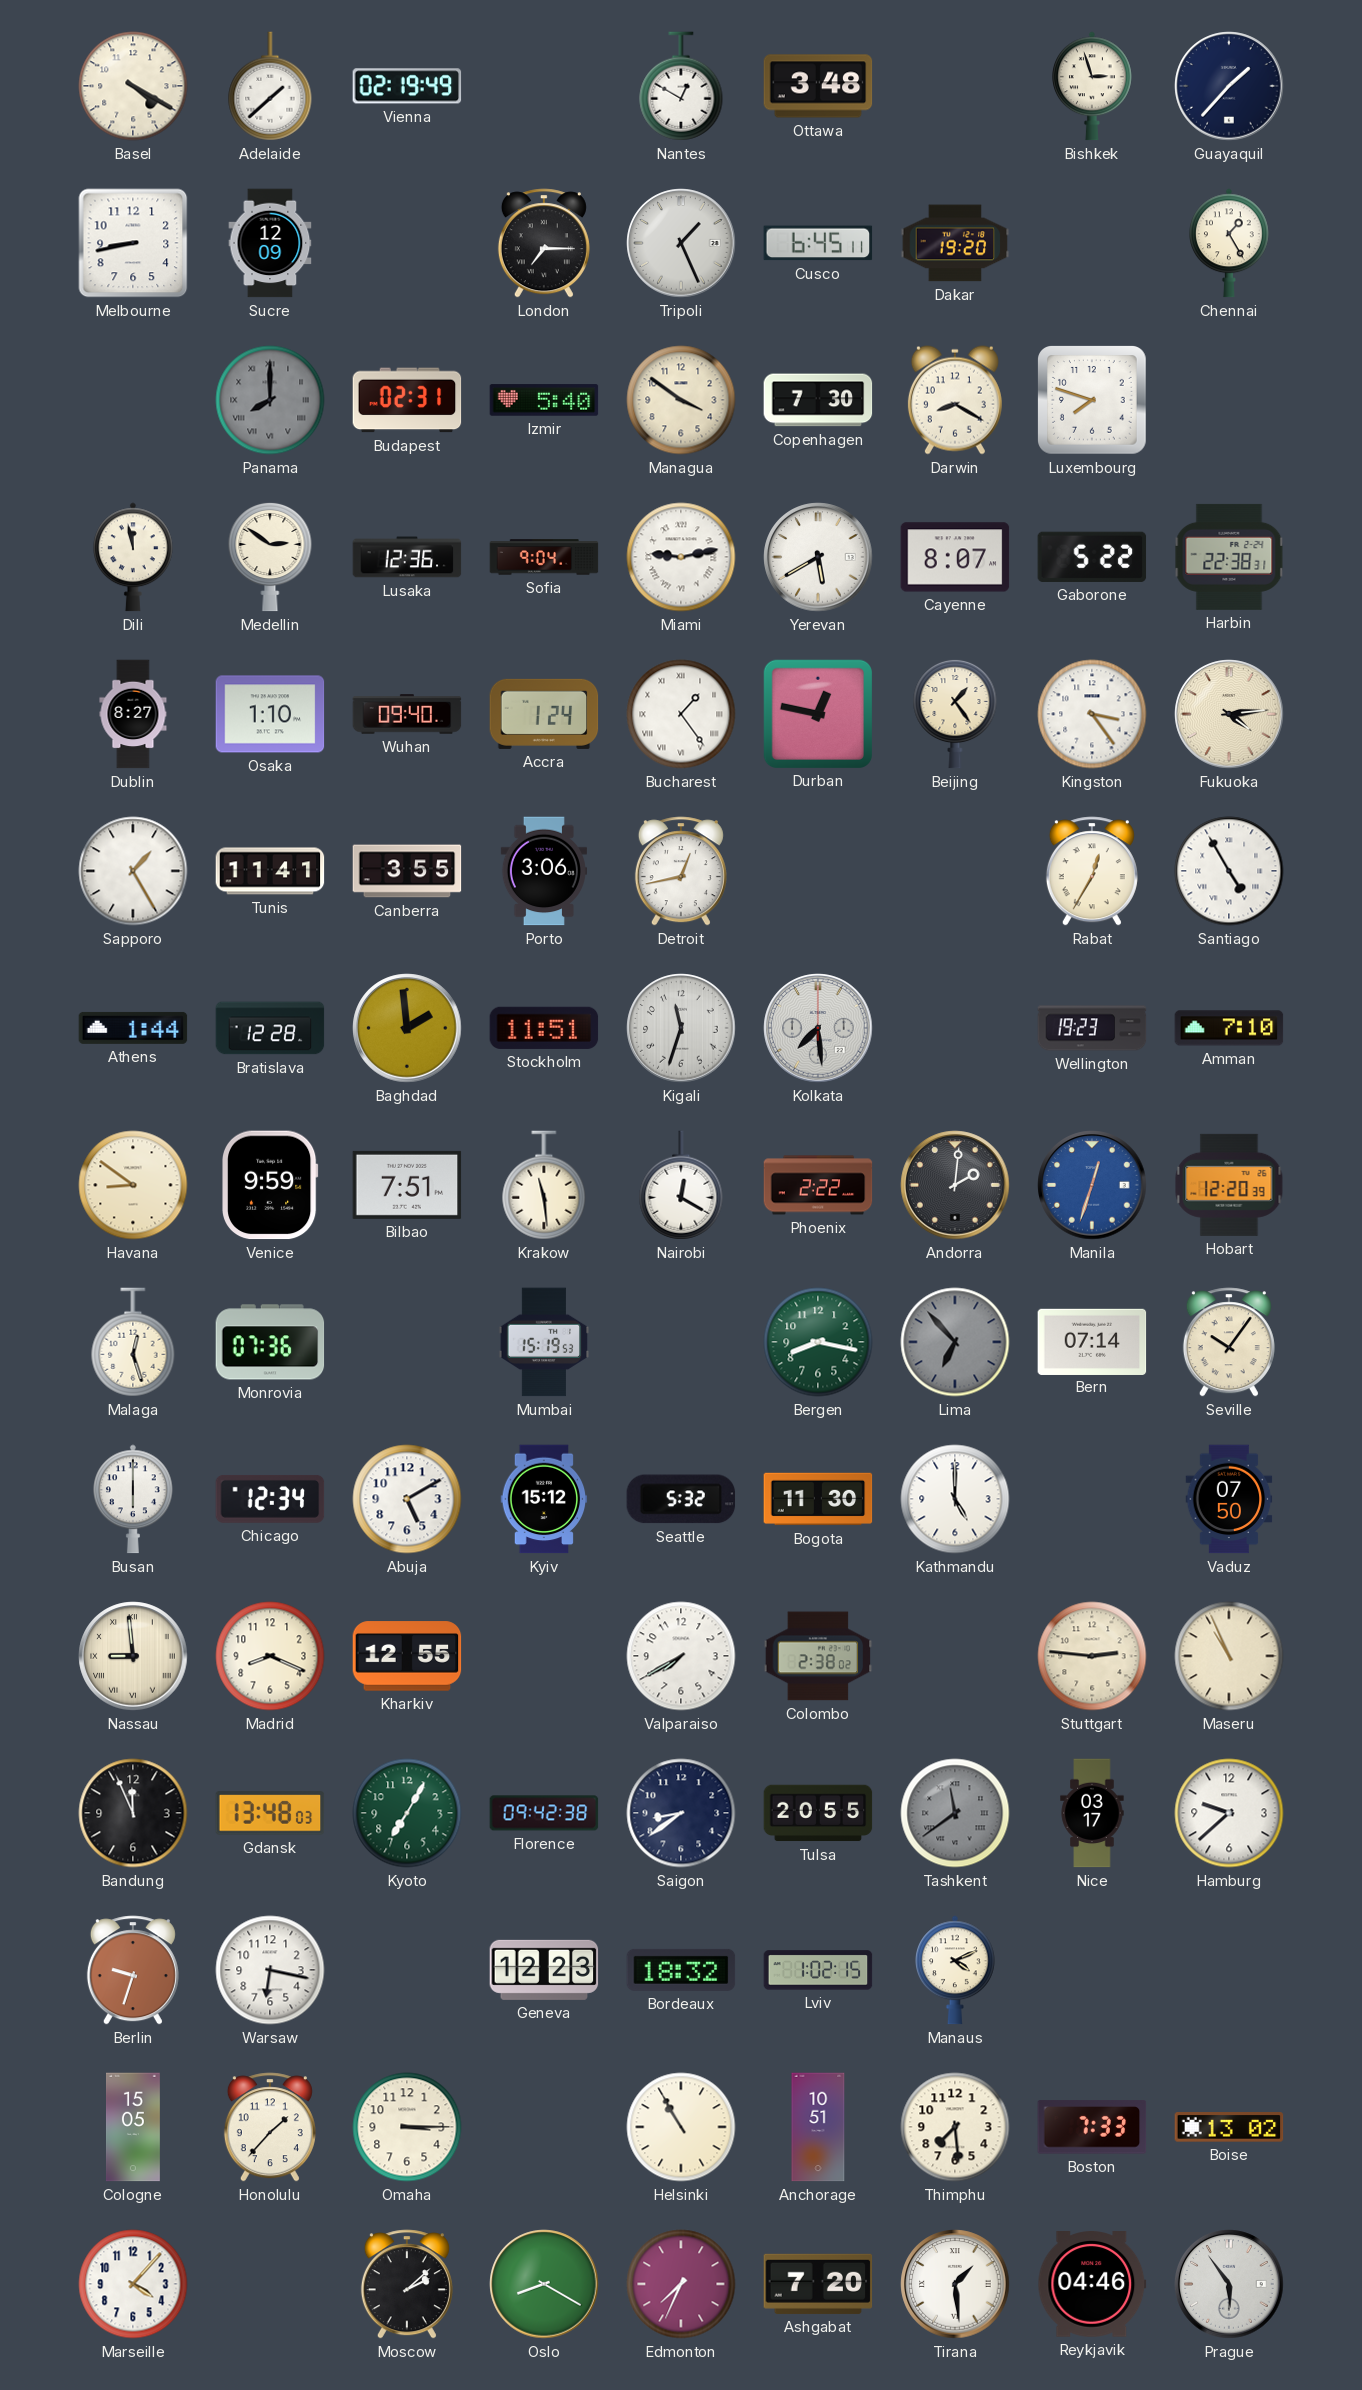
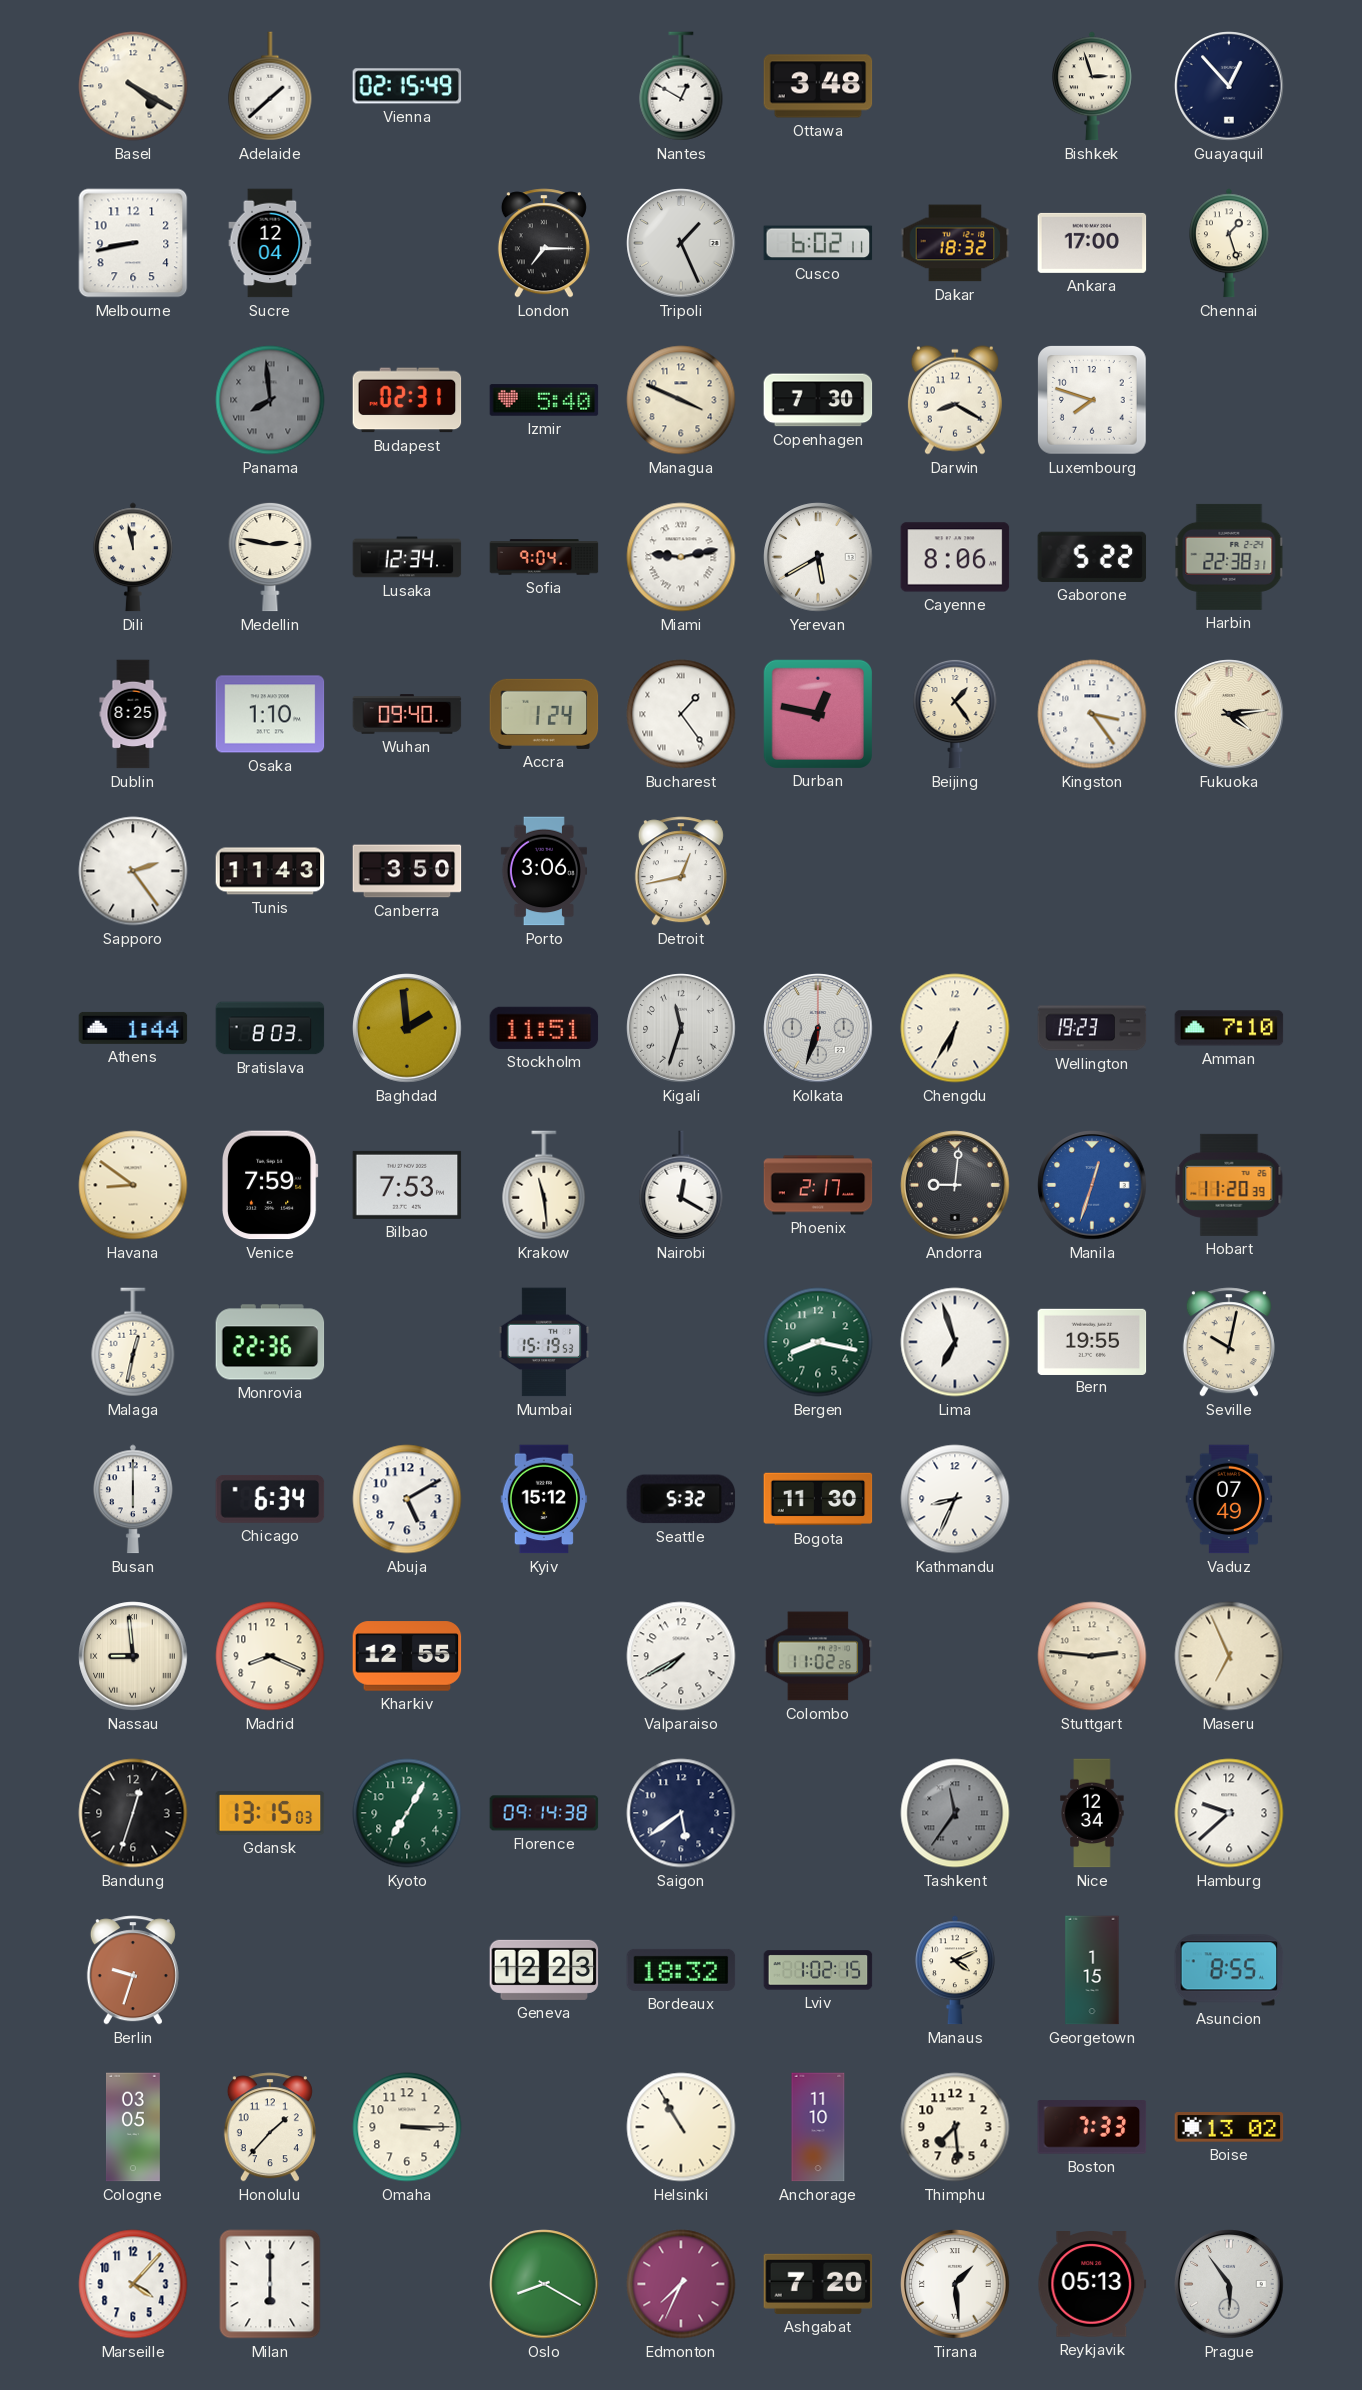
Vienna: 02:19 -> 02:15 (407, 86)
Guayaquil: 1:37 -> 12:53 (1229, 86)
Sucre: 12:09 -> 12:04 (270, 243)
Cusco: 6:45 -> 6:02 (818, 243)
Dakar: 19:20 -> 18:32 (955, 243)
Ankara: none -> 17:00 (1092, 243)
Chennai: 1:25 -> 1:27 (1230, 243)
Panama: 8:00 -> 7:59 (270, 400)
Managua: 3:51 -> 3:49 (681, 400)
Medellin: 2:51 -> 2:47 (270, 557)
Lusaka: 12:36 -> 12:34 (407, 557)
Cayenne: 8:07 -> 8:06 (955, 557)
Dublin: 8:27 -> 8:25 (133, 714)
Sapporo: 1:25 -> 2:24 (133, 871)
Tunis: 11:41 -> 11:43 (270, 871)
Canberra: 3:55 -> 3:50 (407, 871)
Rabat: 12:35 -> none (1092, 871)
Santiago: 4:55 -> none (1229, 871)
Bratislava: 12:28 -> 8:03 (270, 1028)
Kolkata: 7:29 -> 6:33 (818, 1028)
Chengdu: none -> 6:35 (955, 1028)
Venice: 9:59 -> 7:59 (271, 1185)
Bilbao: 7:51 -> 7:53 (407, 1185)
Phoenix: 2:22 -> 2:17 (818, 1185)
Andorra: 2:01 -> 9:01 (955, 1185)
Hobart: 12:20 -> 11:20 (1229, 1185)
Malaga: 12:27 -> 12:32 (133, 1342)
Monrovia: 07:36 -> 22:36 (270, 1342)
Lima: 6:53 -> 6:57 (955, 1342)
Lima dial: grey -> white (955, 1342)
Bern: 07:14 -> 19:55 (1092, 1341)
Seville: 10:06 -> 10:02 (1229, 1342)
Chicago: 12:34 -> 6:34 (270, 1499)
Kathmandu: 5:00 -> 8:34 (955, 1499)
Vaduz: 07:50 -> 07:49 (1229, 1499)
Colombo: 2:38 -> 11:02 (818, 1656)
Maseru: 10:56 -> 6:56 (1229, 1656)
Bandung: 11:56 -> 12:33 (133, 1813)
Gdansk: 13:48 -> 13:15 (270, 1813)
Florence: 09:42 -> 09:14 (544, 1813)
Saigon: 8:39 -> 5:39 (681, 1813)
Tulsa: 20:55 -> none (818, 1813)
Tashkent: 11:39 -> 11:36 (955, 1813)
Nice: 03:17 -> 12:34 (1092, 1813)
Warsaw: 6:17 -> none (270, 1970)
Georgetown: none -> 1:15 (1092, 1970)
Asuncion: none -> 8:55 (1229, 1970)
Cologne: 15:05 -> 03:05 (134, 2127)
Anchorage: 10:51 -> 11:10 (818, 2127)
Milan: none -> 6:00 (270, 2284)
Moscow: 2:08 -> none (407, 2284)
Reykjavik: 04:46 -> 05:13 (1092, 2284)
